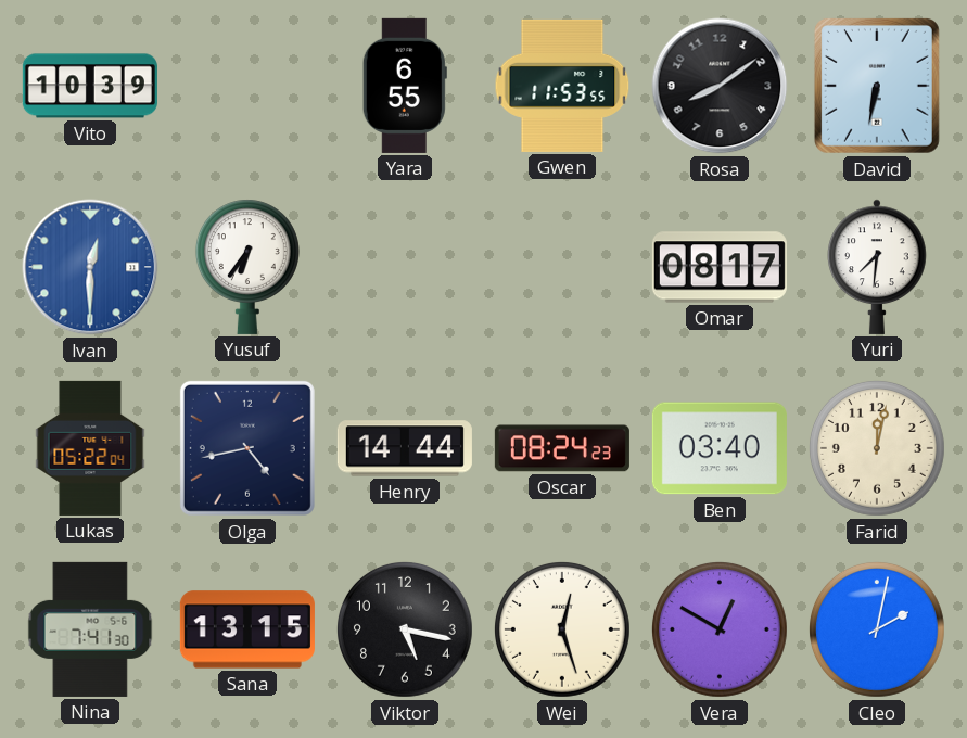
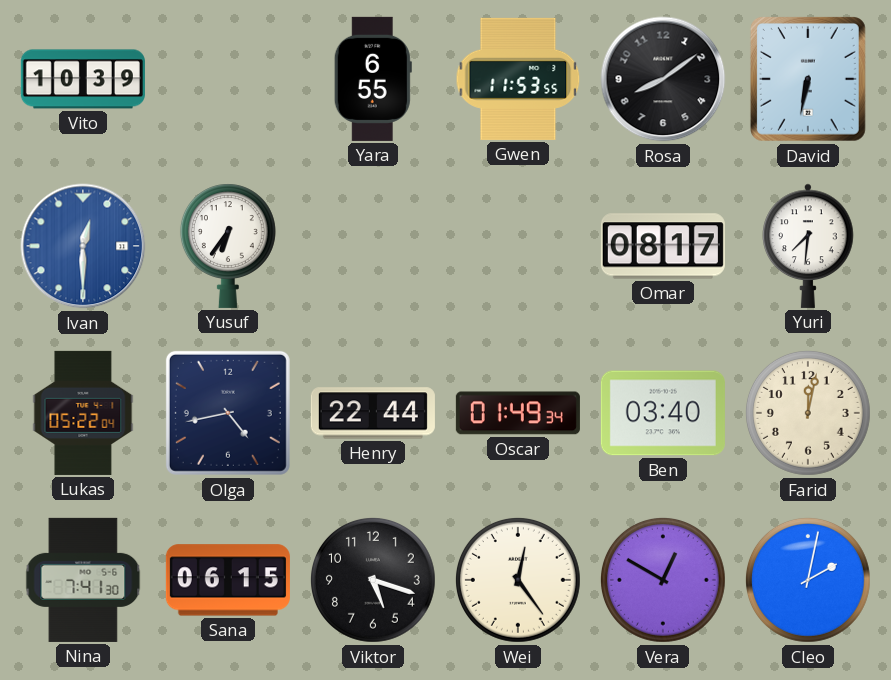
Henry: 14:44 -> 22:44 (373, 413)
Oscar: 08:24 -> 01:49 (518, 413)
Sana: 13:15 -> 06:15 (228, 580)
Viktor: 5:17 -> 5:18 (373, 580)
Wei: 12:27 -> 12:24 (518, 580)
